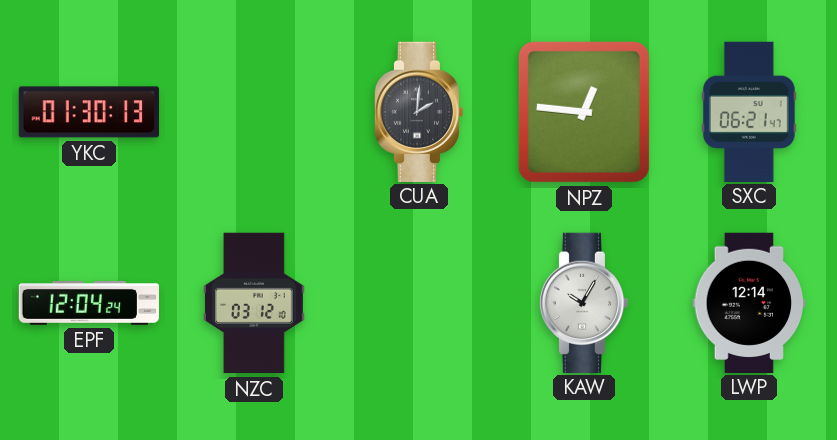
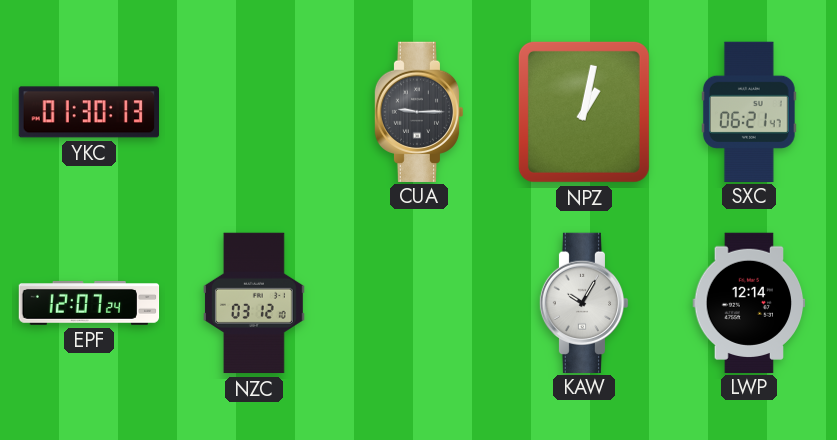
CUA: 2:01 -> 9:15 (419, 111)
NPZ: 12:46 -> 1:02 (584, 112)
EPF: 12:04 -> 12:07 (89, 304)
